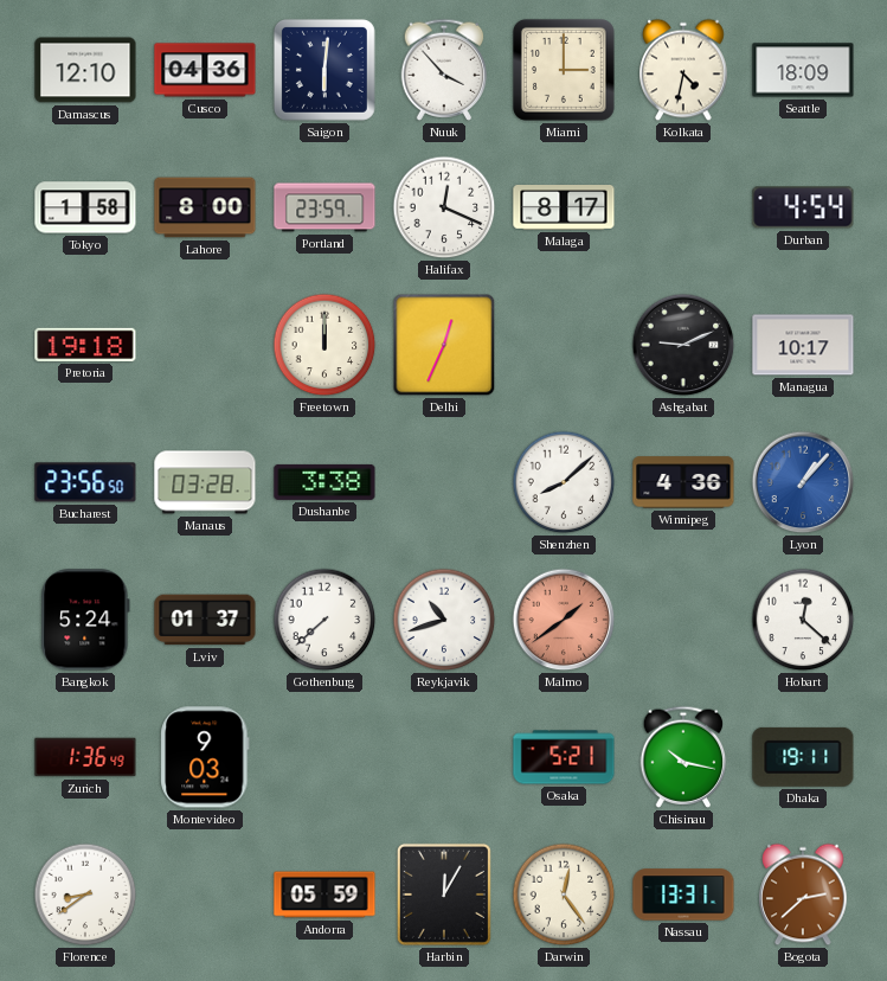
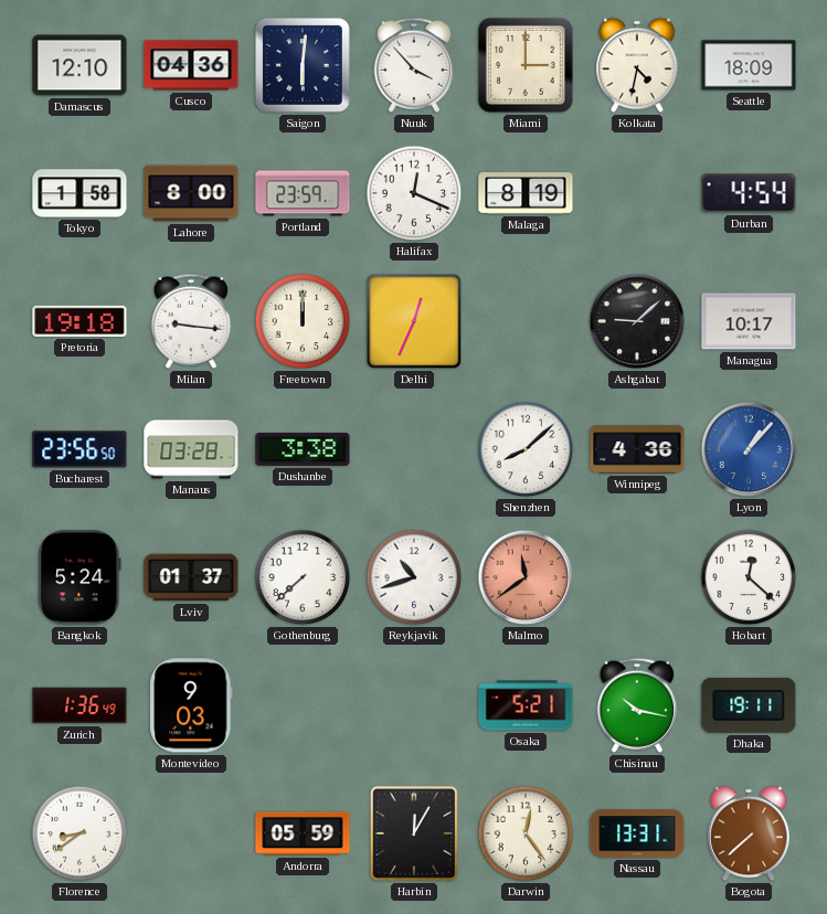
Malaga: 8:17 -> 8:19 (526, 194)
Milan: none -> 9:16 (191, 321)
Ashgabat: 9:11 -> 9:08 (637, 321)
Malmo: 1:39 -> 11:39 (526, 577)
Bogota: 2:38 -> 7:38 (749, 833)
